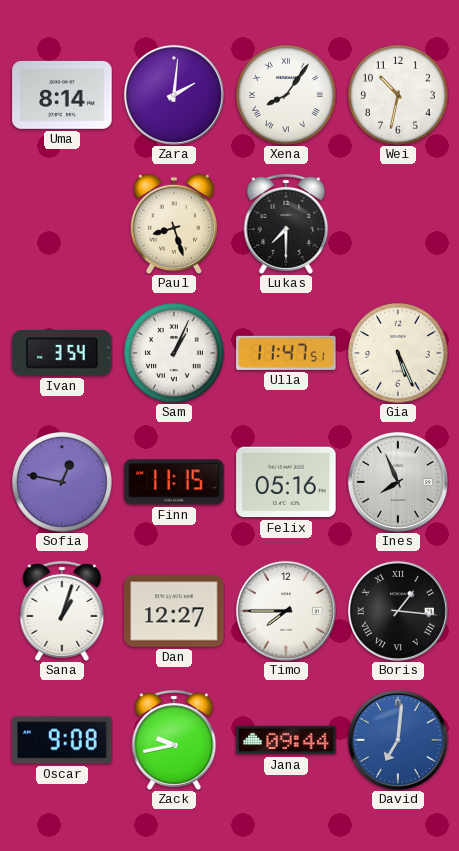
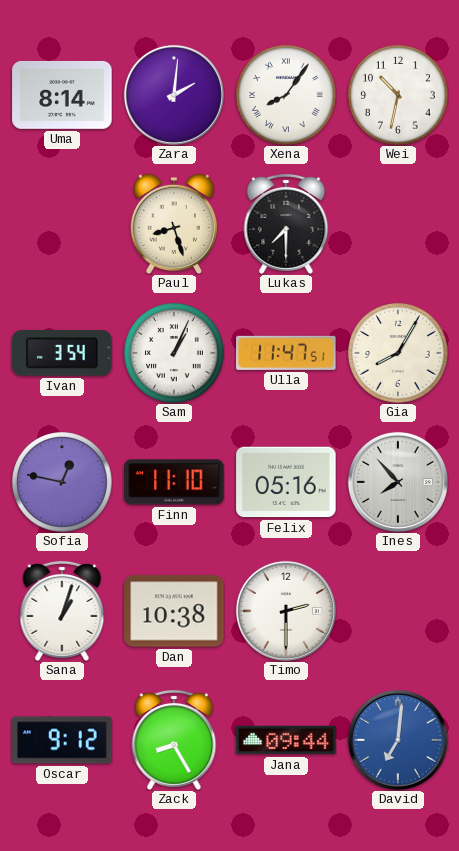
Gia: 5:26 -> 8:05 (399, 354)
Finn: 11:15 -> 11:10 (174, 482)
Ines: 7:56 -> 7:53 (398, 482)
Dan: 12:27 -> 10:38 (174, 611)
Timo: 7:45 -> 2:30 (286, 611)
Boris: 1:16 -> none (398, 611)
Oscar: 9:08 -> 9:12 (62, 740)
Zack: 9:43 -> 8:25 (174, 740)
